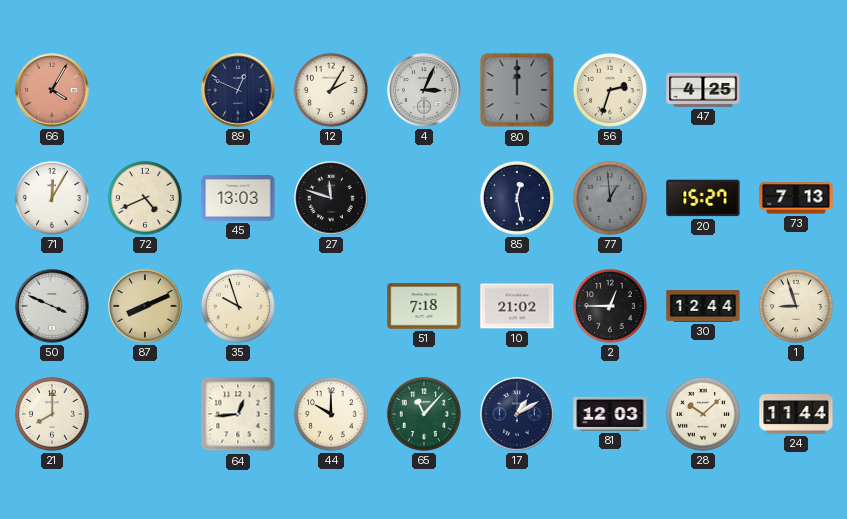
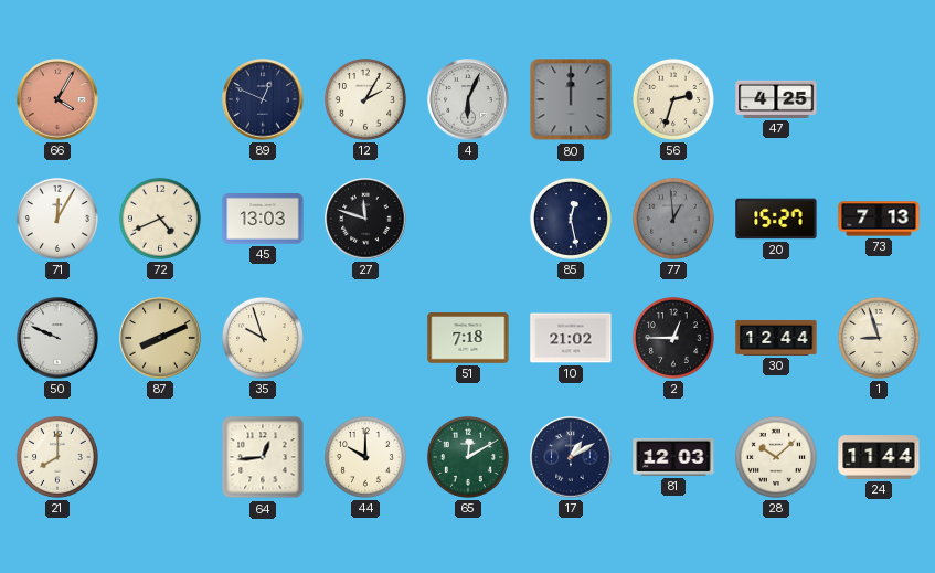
4: 3:04 -> 6:04 (468, 99)
50: 3:49 -> 9:49 (57, 338)
65: 11:07 -> 12:10 (468, 457)
